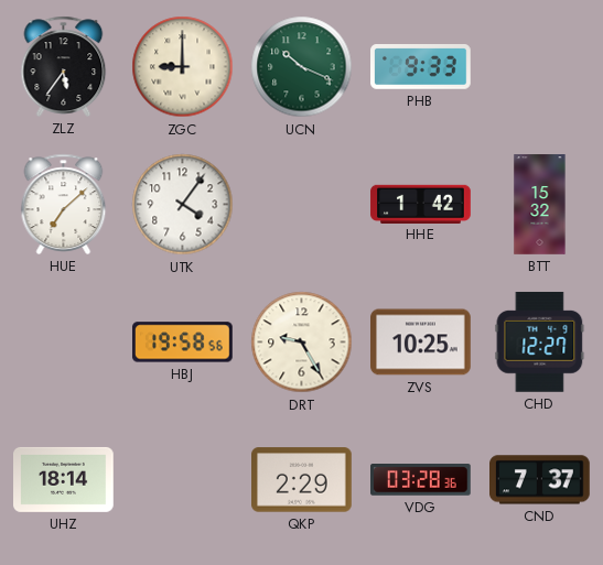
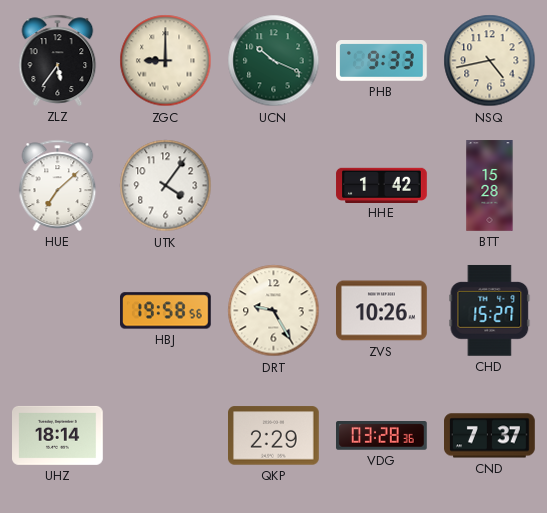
NSQ: none -> 4:43 (490, 61)
BTT: 15:32 -> 15:28 (490, 186)
ZVS: 10:25 -> 10:26 (382, 311)
CHD: 12:27 -> 15:27 (490, 310)
